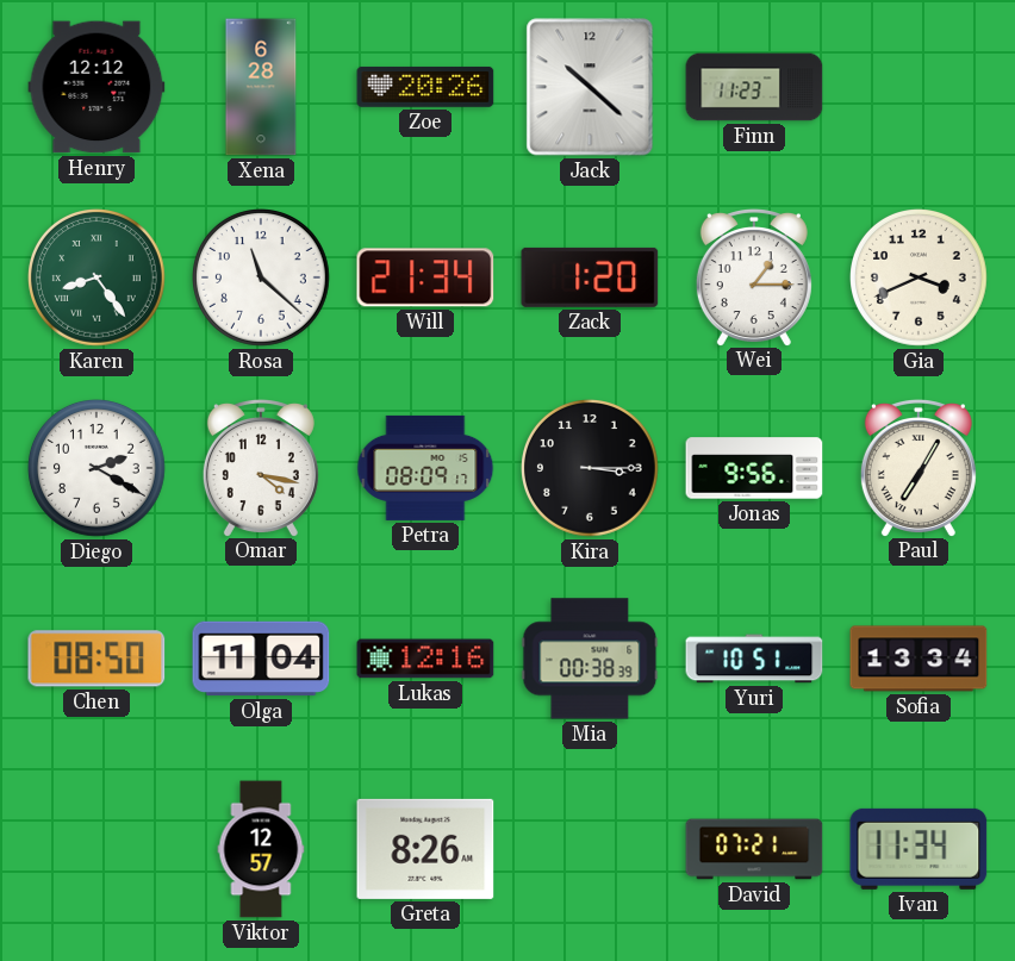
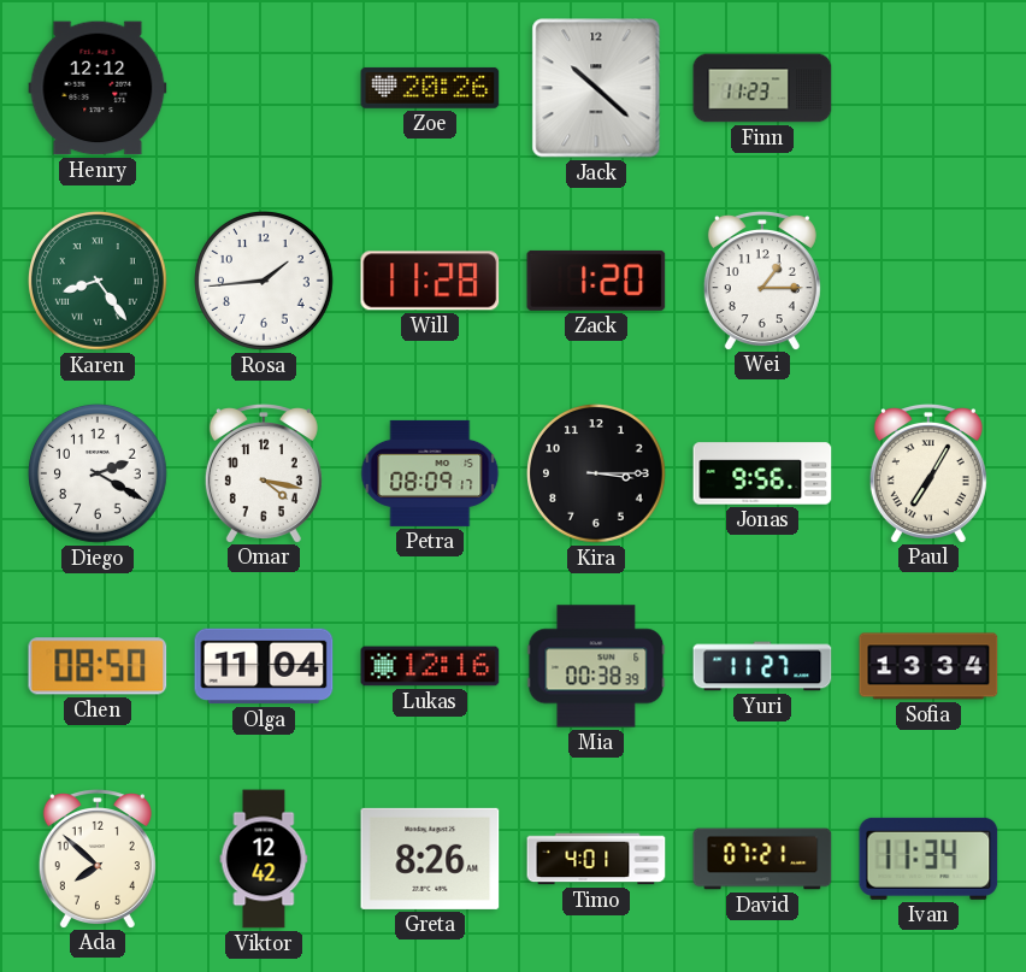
Xena: 6:28 -> none (261, 87)
Rosa: 11:22 -> 1:44 (265, 282)
Will: 21:34 -> 11:28 (430, 281)
Gia: 3:41 -> none (920, 279)
Yuri: 10:51 -> 11:27 (762, 666)
Ada: none -> 7:52 (98, 859)
Viktor: 12:57 -> 12:42 (264, 859)
Timo: none -> 4:01 (596, 859)
